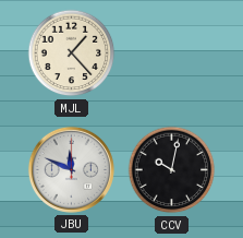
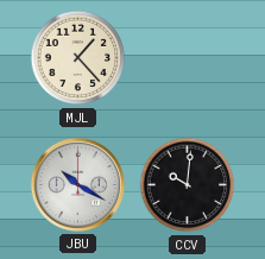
JBU: 11:49 -> 10:20 (77, 184)
CCV: 10:02 -> 10:01 (188, 185)
